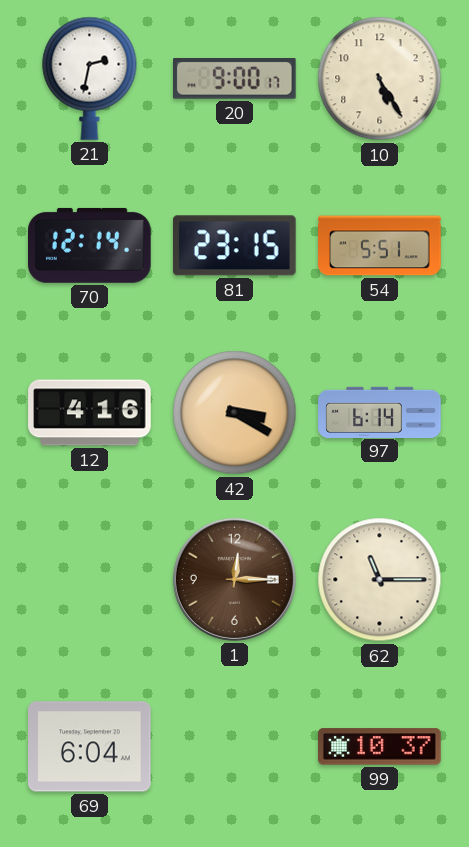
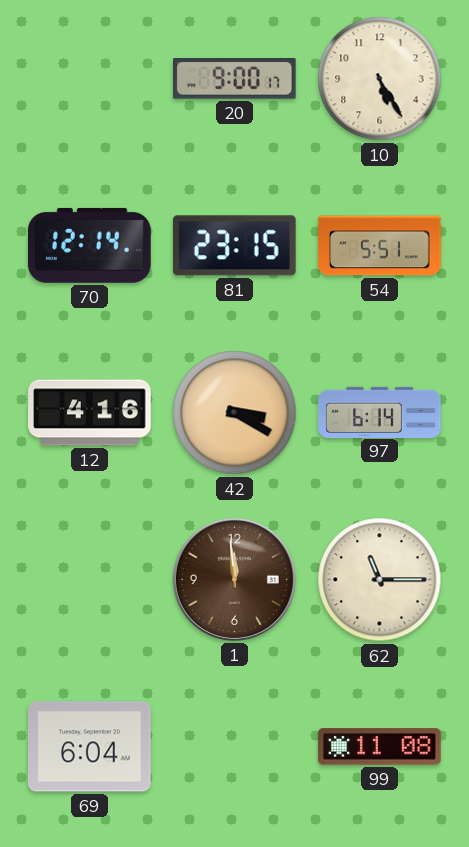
21: 2:32 -> none (90, 78)
1: 12:15 -> 11:59 (234, 579)
99: 10:37 -> 11:08 (380, 747)
